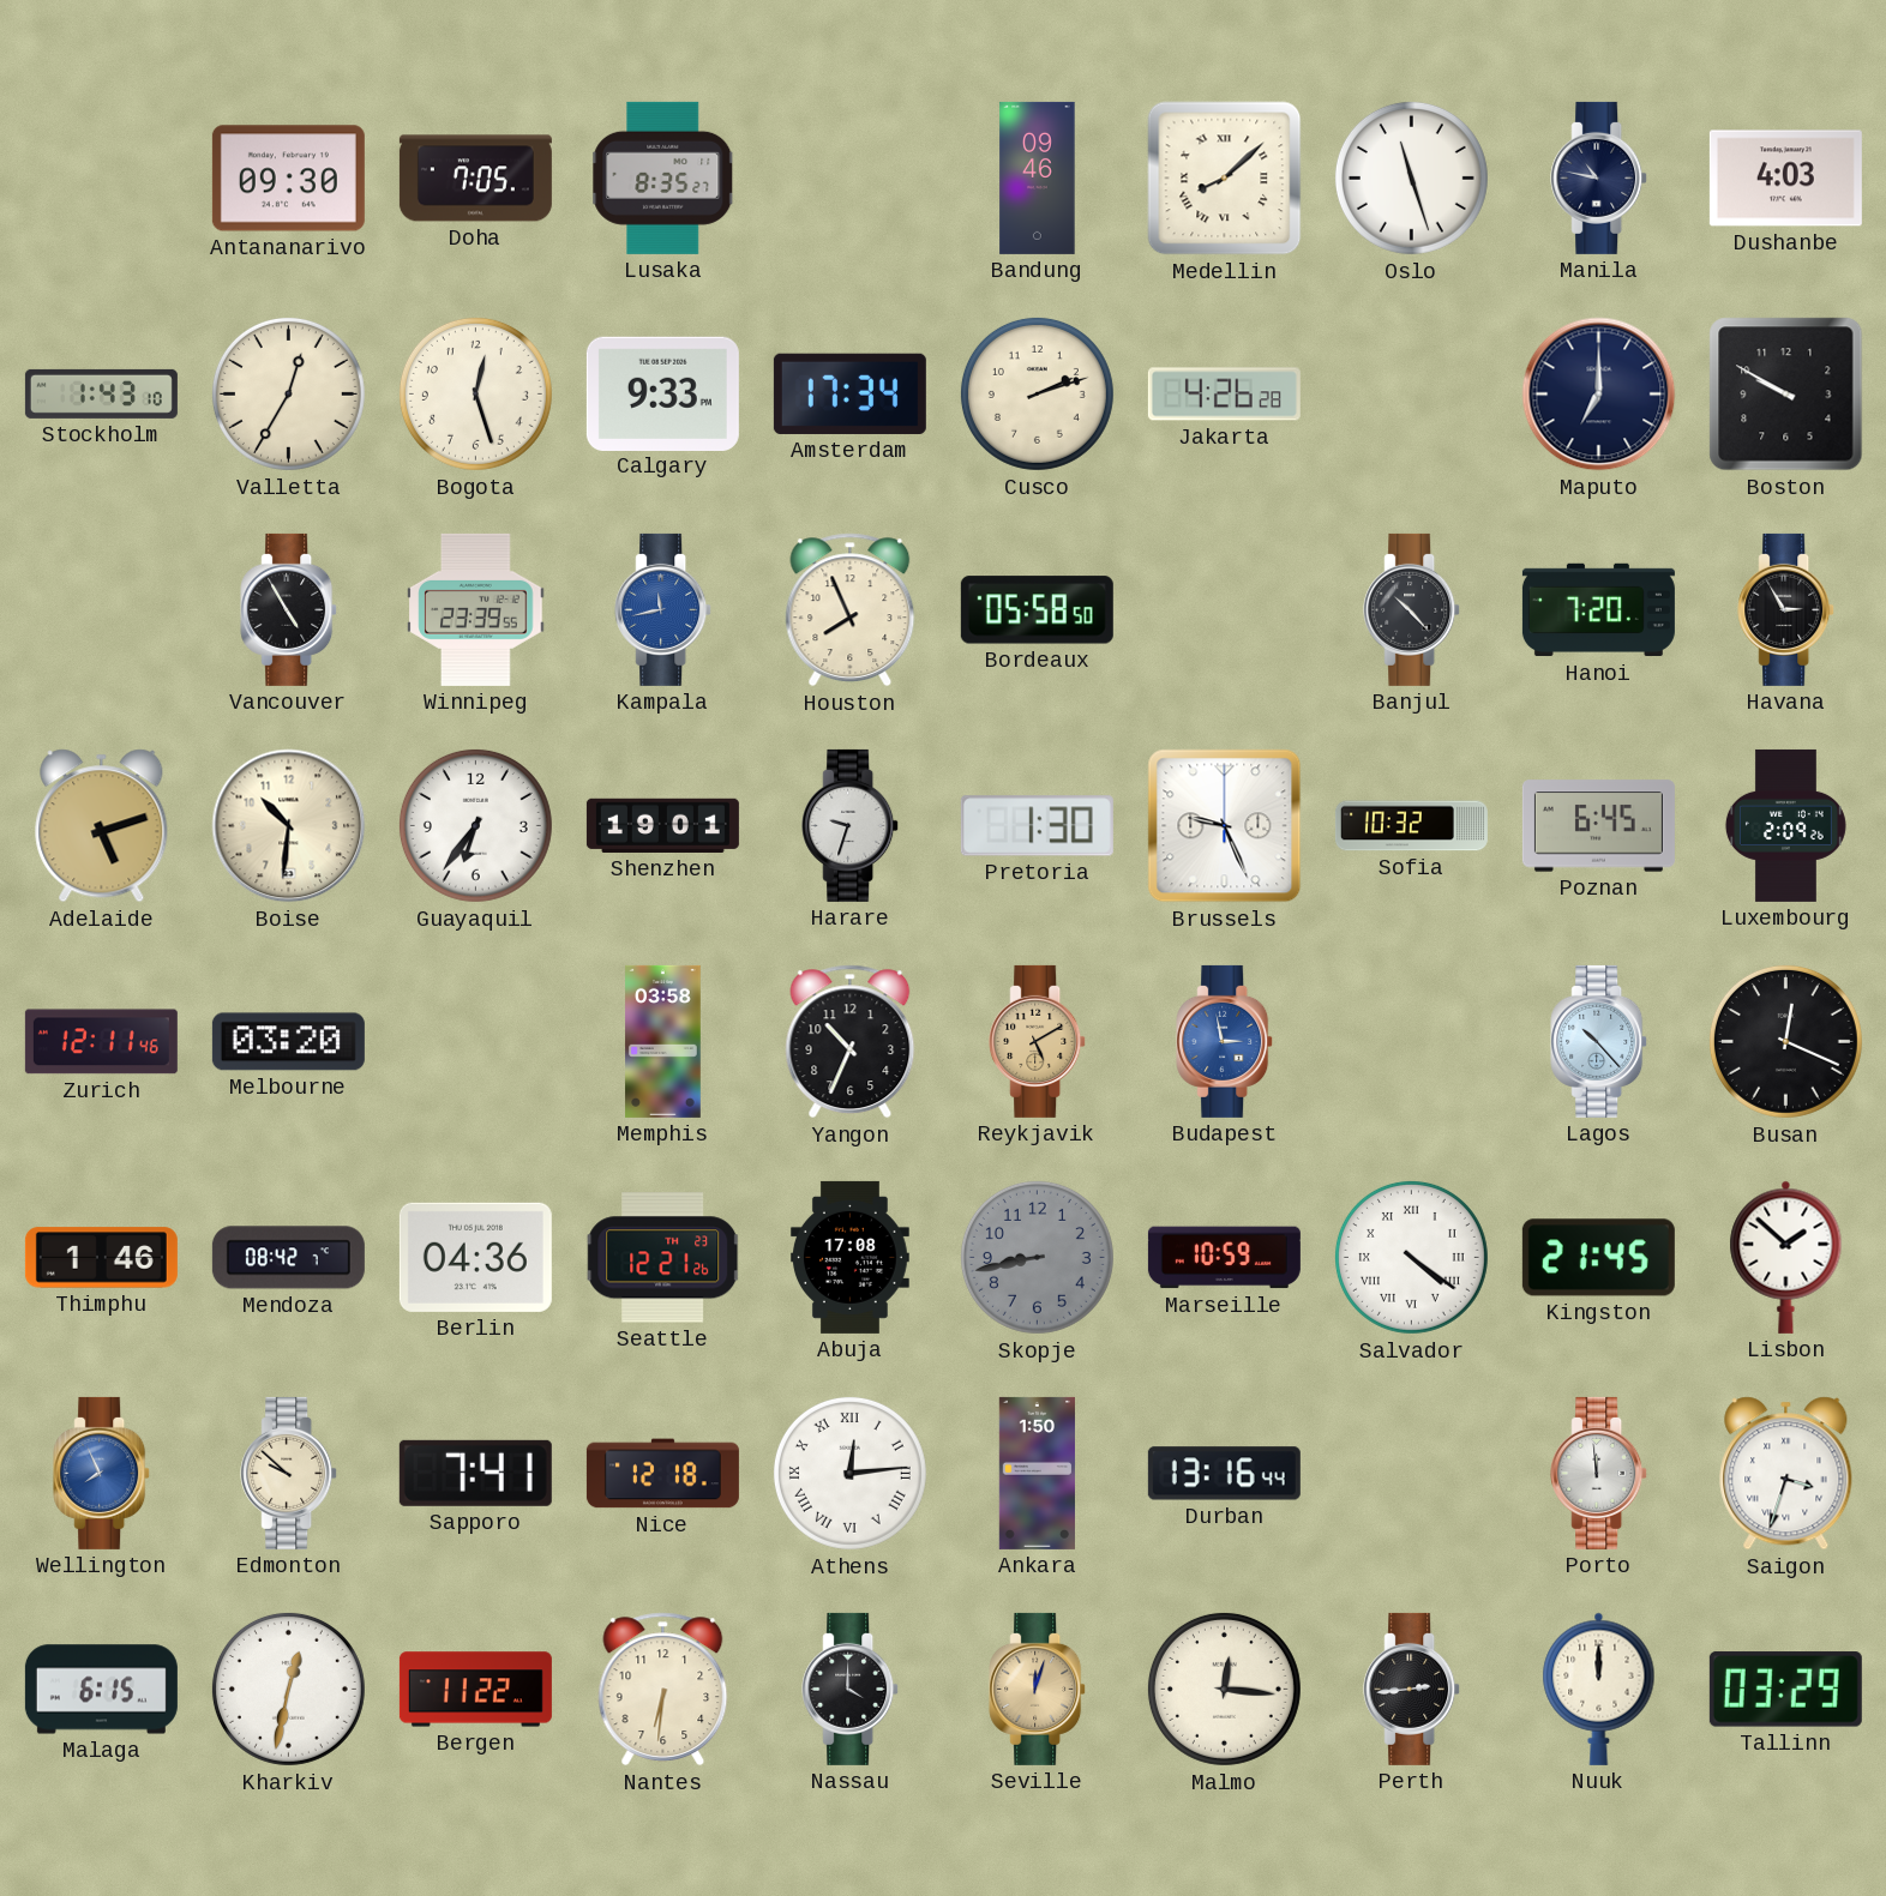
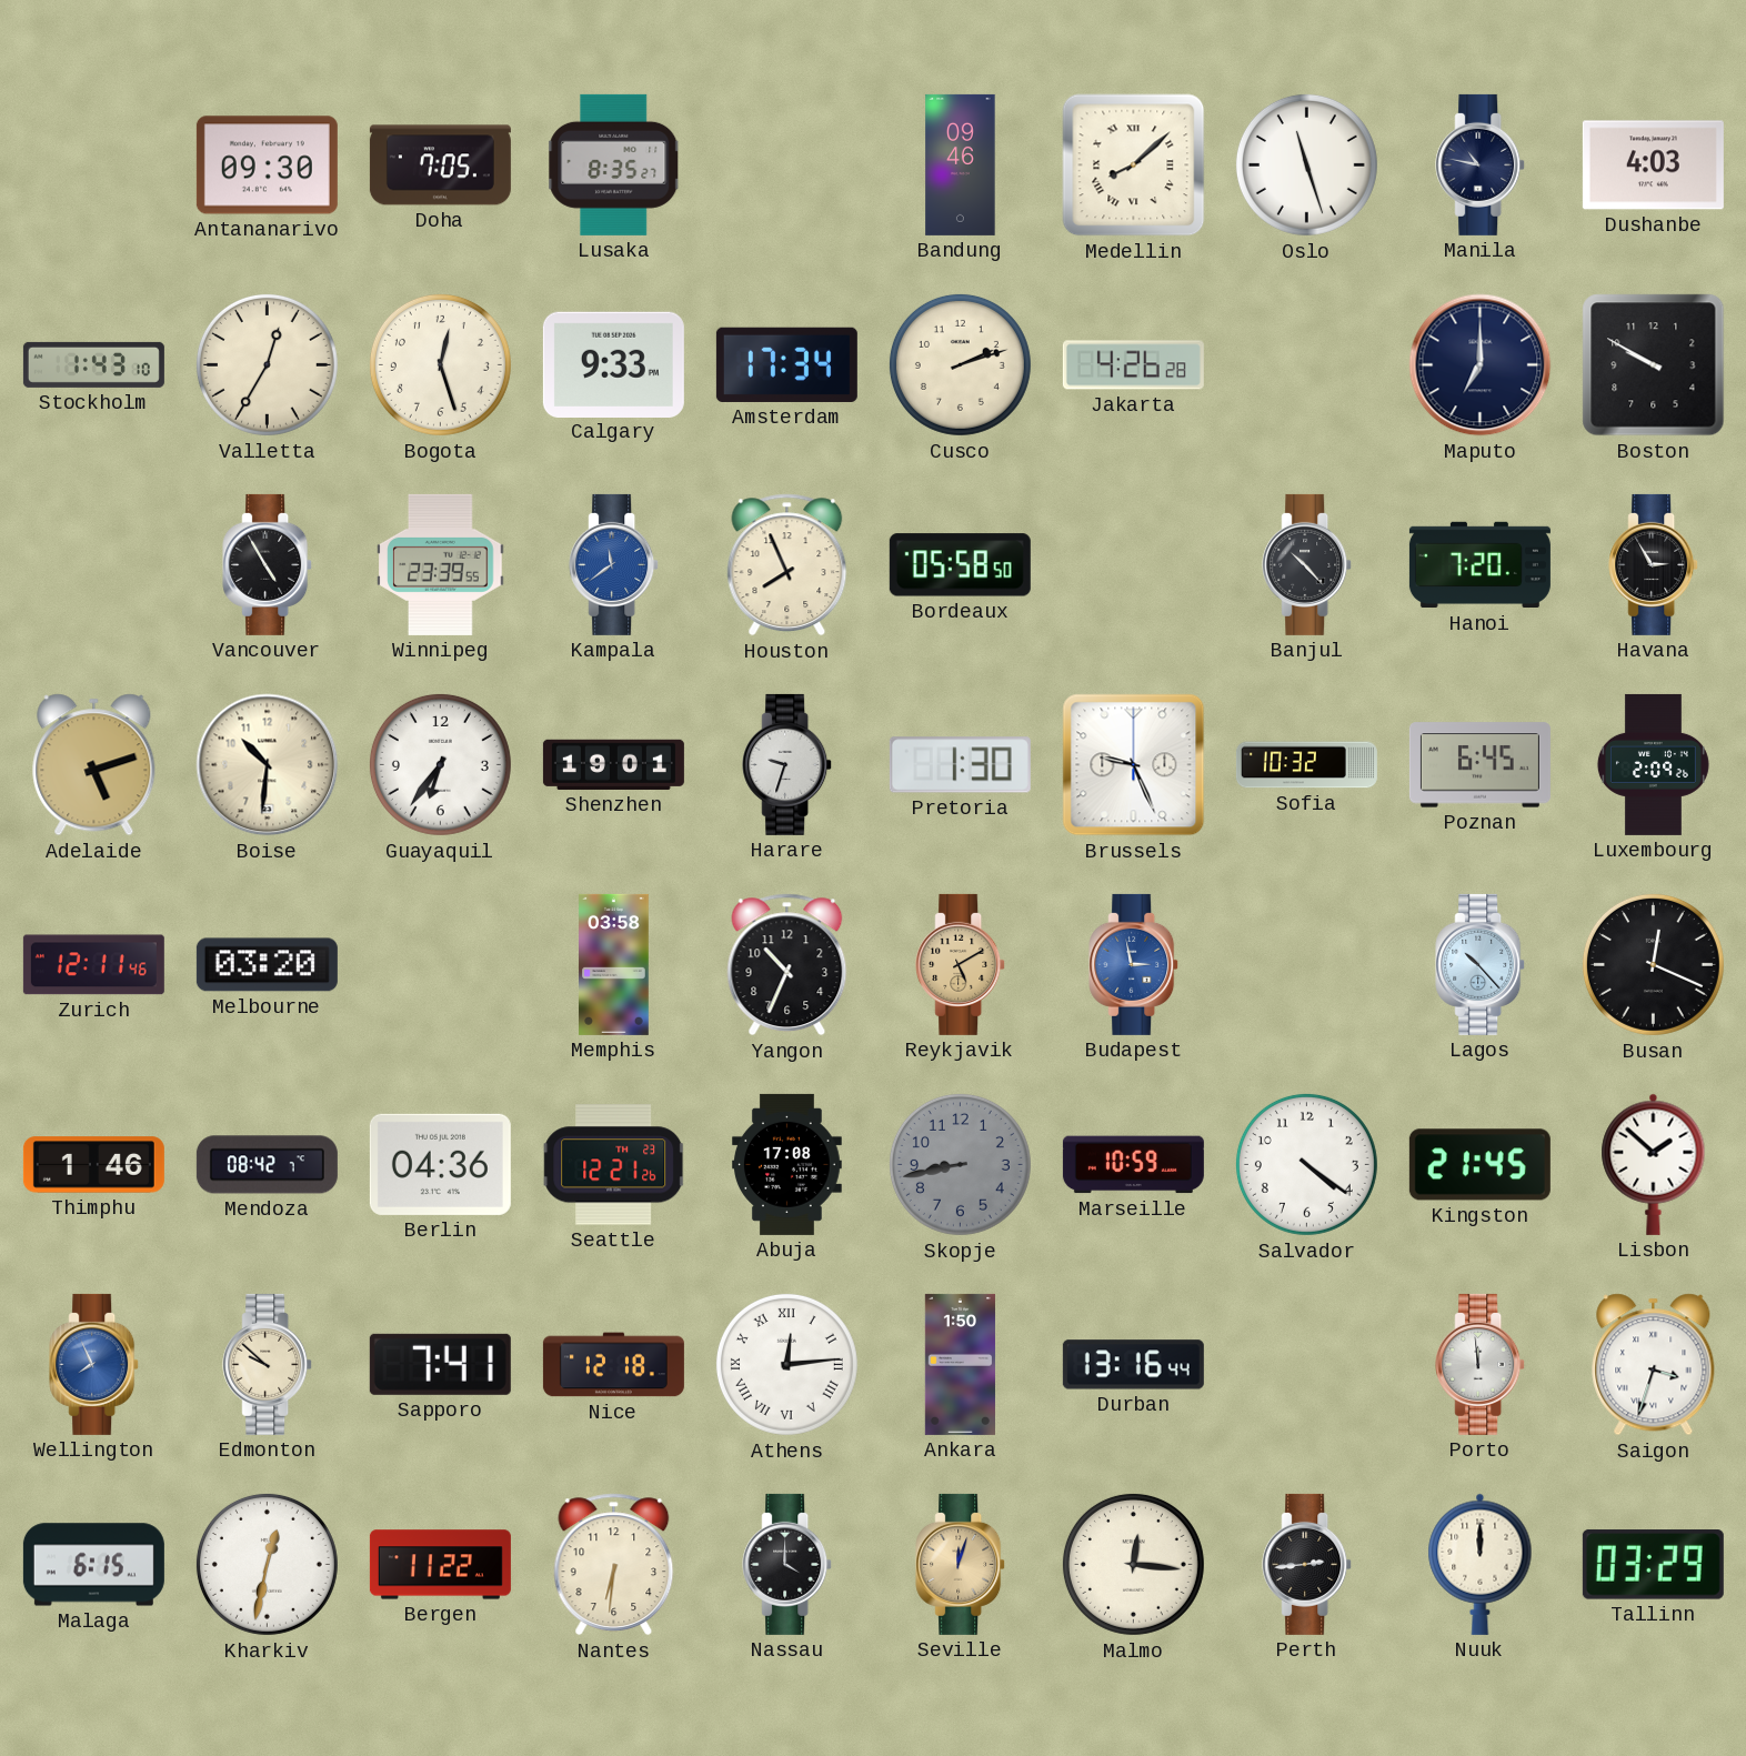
Kampala: 11:43 -> 11:39 (614, 564)
Salvador numerals: Roman -> Arabic (1306, 1164)
